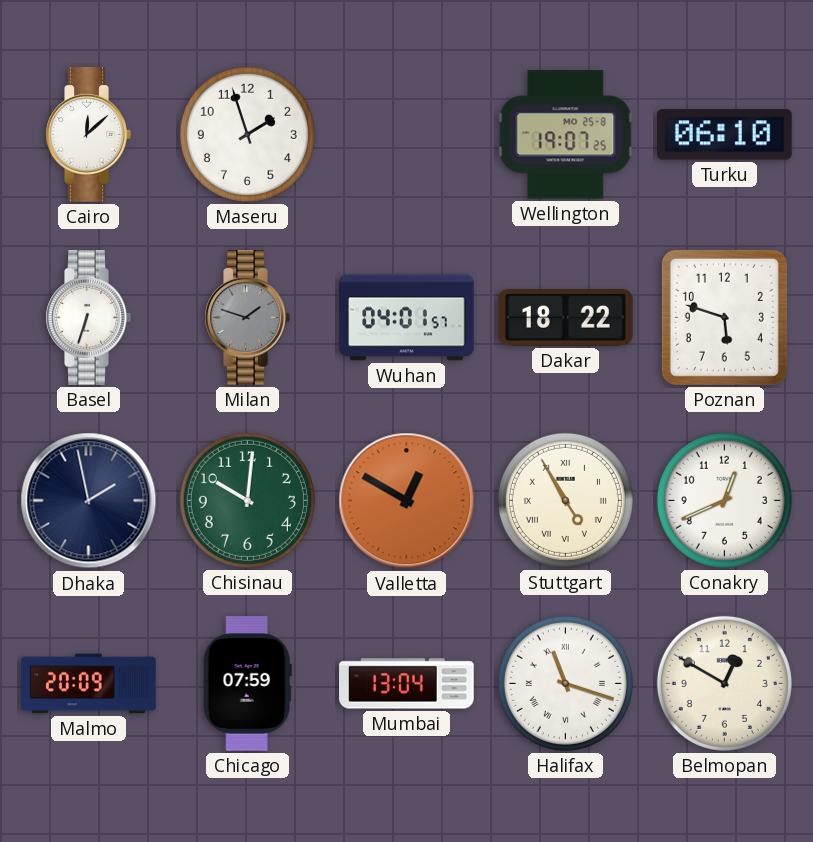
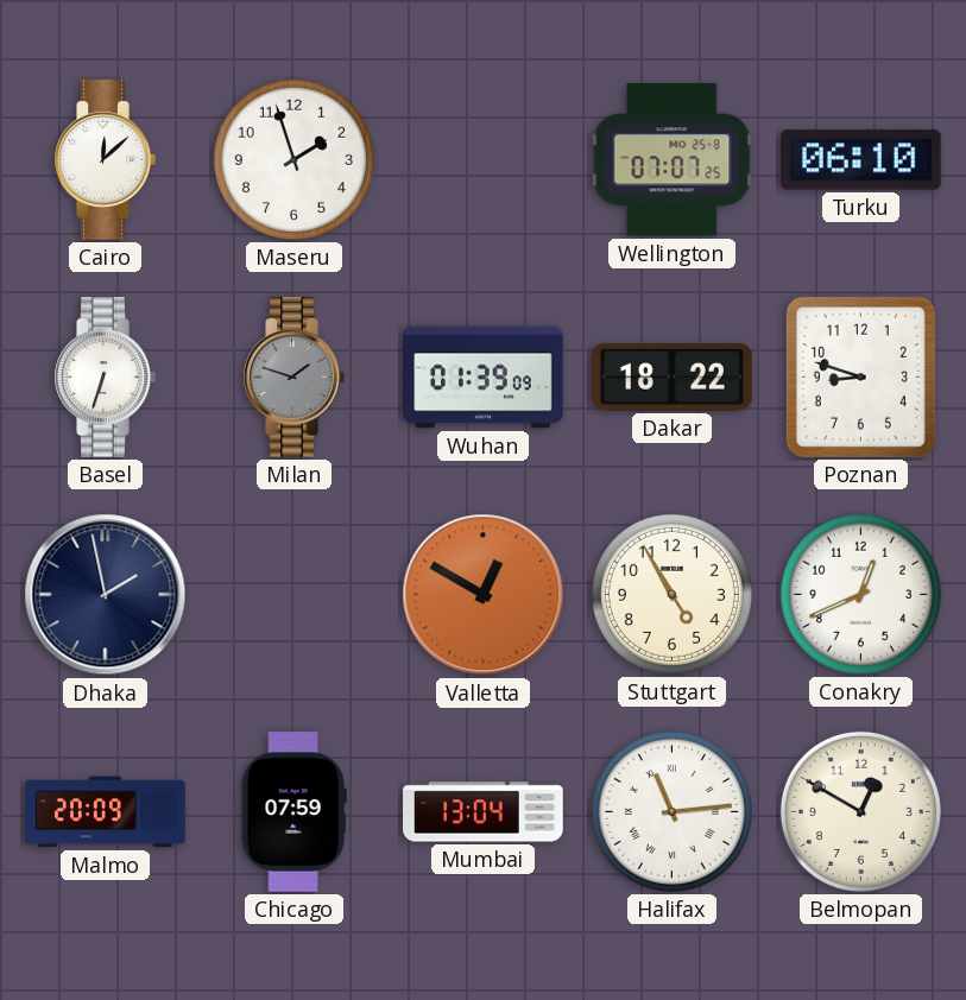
Wellington: 19:07 -> 07:07 (673, 160)
Wuhan: 04:01 -> 01:39 (484, 378)
Poznan: 5:48 -> 8:48 (860, 376)
Chisinau: 10:01 -> none (247, 500)
Stuttgart numerals: Roman -> Arabic (671, 594)
Halifax: 11:18 -> 11:14 (671, 811)
